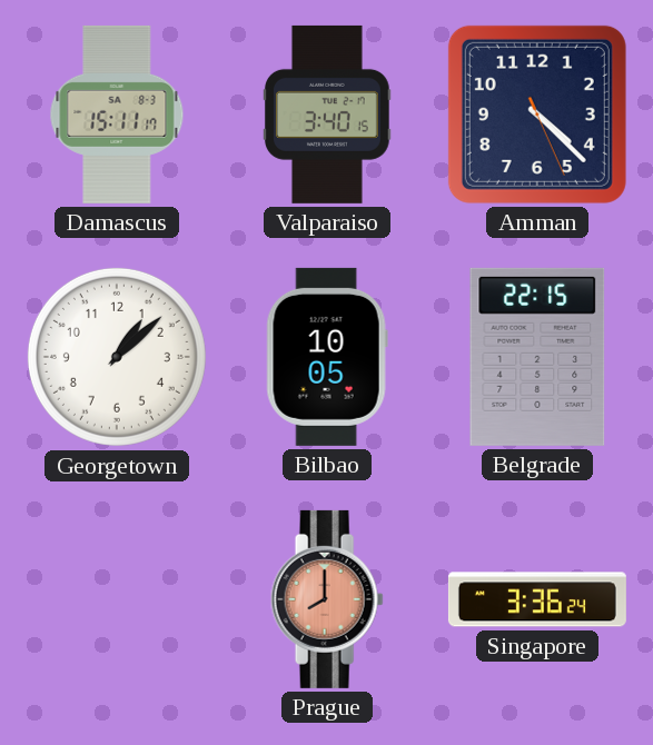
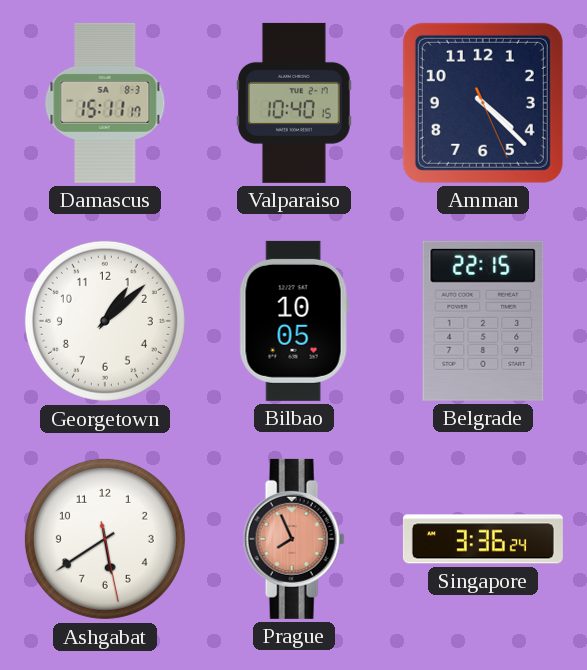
Valparaiso: 3:40 -> 10:40 (294, 103)
Ashgabat: none -> 5:39 (105, 539)
Prague: 8:00 -> 7:56 (294, 539)
